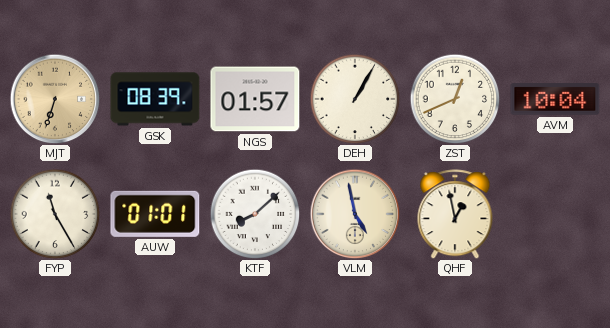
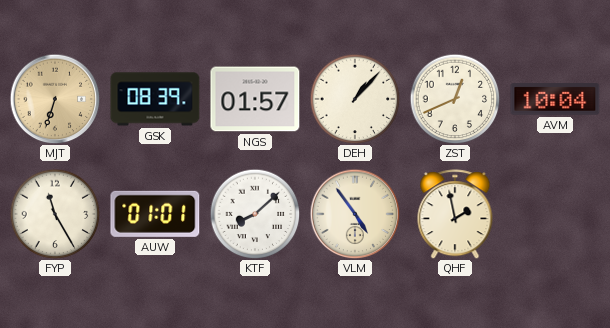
DEH: 1:05 -> 1:07 (355, 99)
VLM: 4:58 -> 4:54 (355, 214)
QHF: 12:58 -> 1:58 (455, 214)
